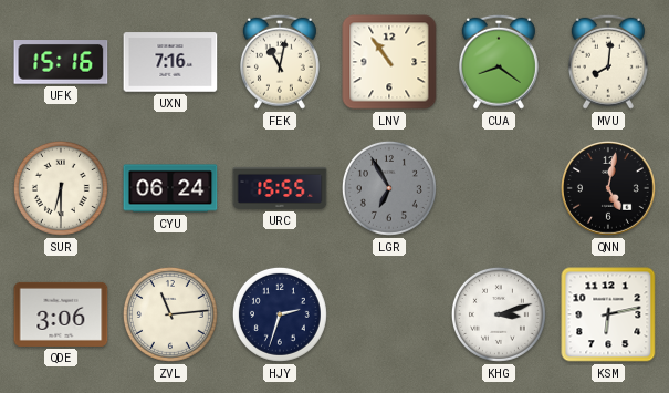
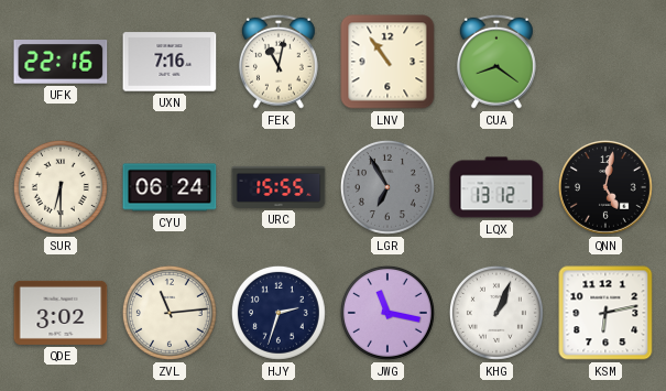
UFK: 15:16 -> 22:16 (61, 63)
MVU: 8:01 -> none (608, 62)
LQX: none -> 13:12 (496, 187)
QDE: 3:06 -> 3:02 (61, 313)
JWG: none -> 11:17 (387, 313)
KHG: 3:12 -> 1:04 (496, 313)
